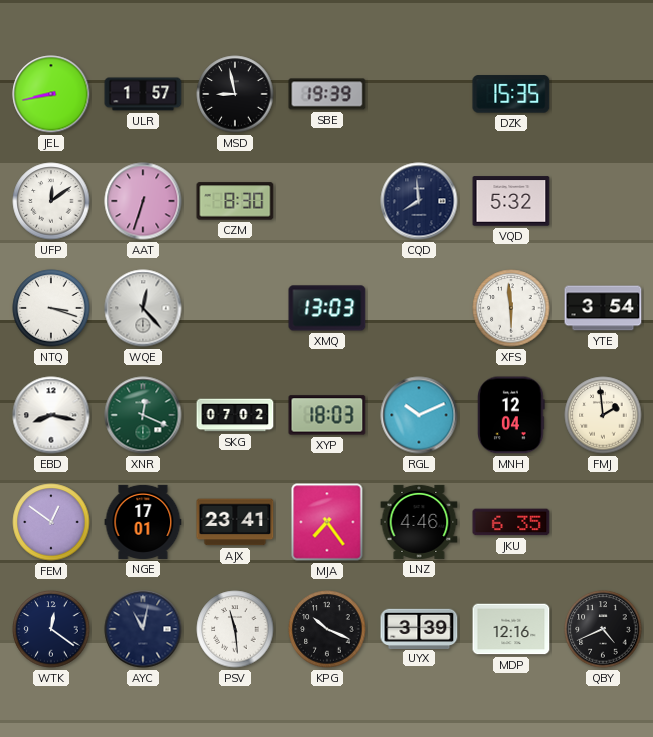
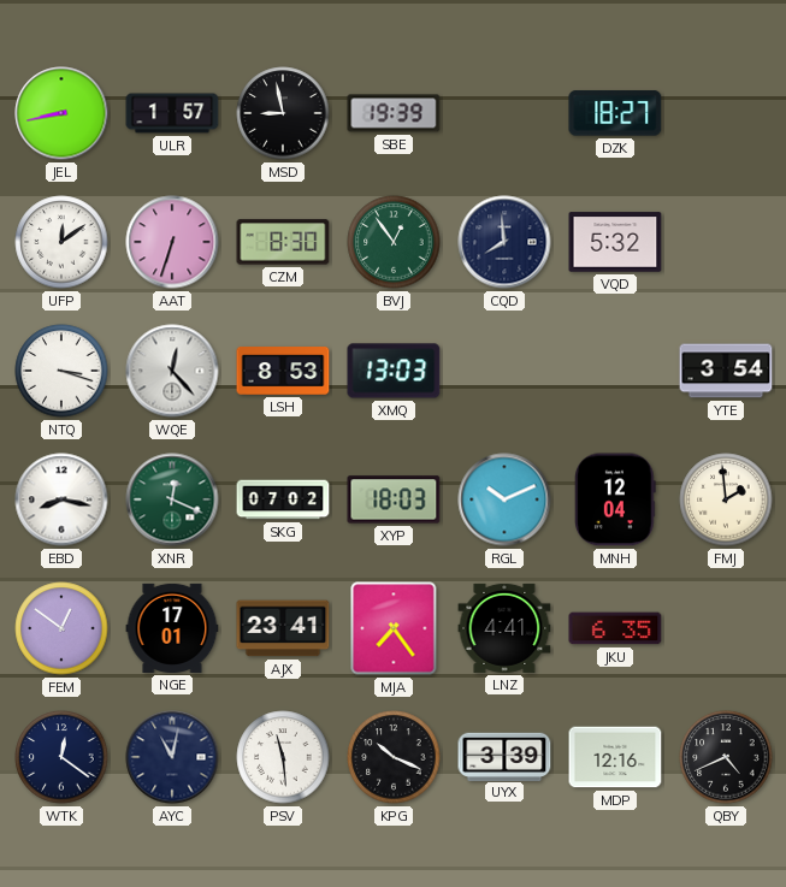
DZK: 15:35 -> 18:27 (615, 113)
BVJ: none -> 12:54 (394, 242)
LSH: none -> 8:53 (283, 372)
XFS: 5:59 -> none (511, 308)
LNZ: 4:46 -> 4:41 (504, 628)
